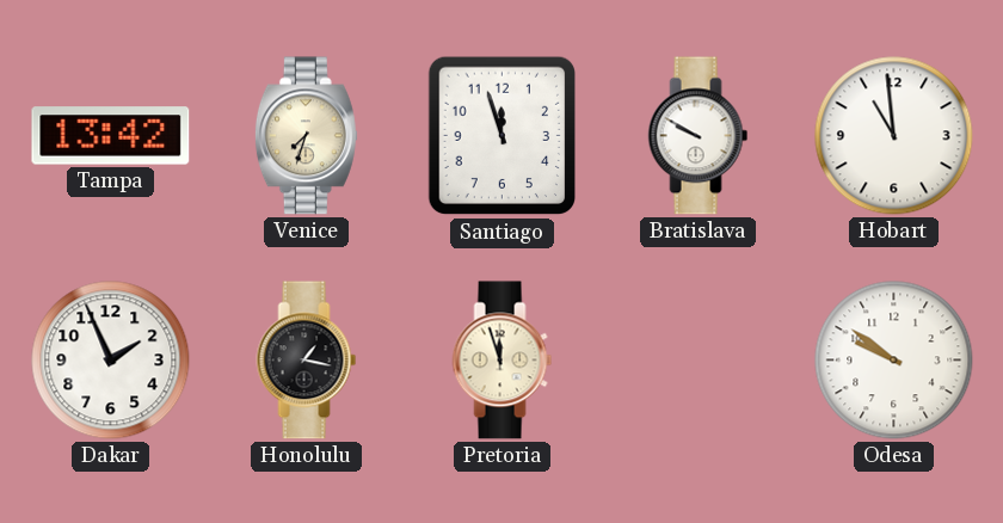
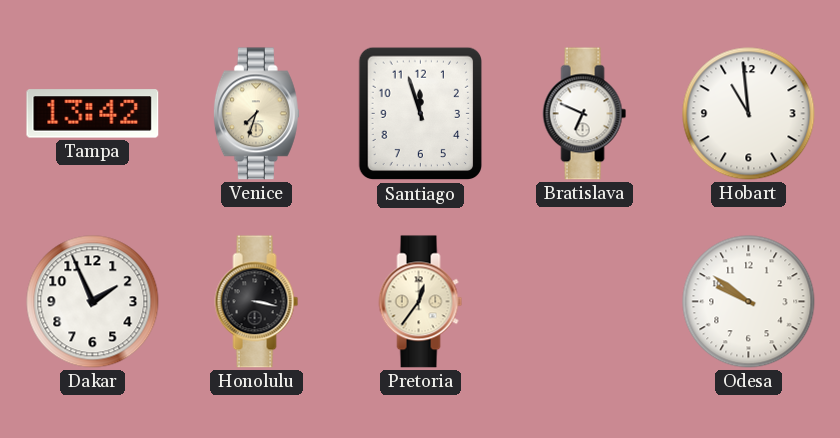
Bratislava: 9:50 -> 6:49 (585, 114)
Honolulu: 1:17 -> 3:17 (257, 302)
Pretoria: 11:57 -> 12:36 (421, 302)
